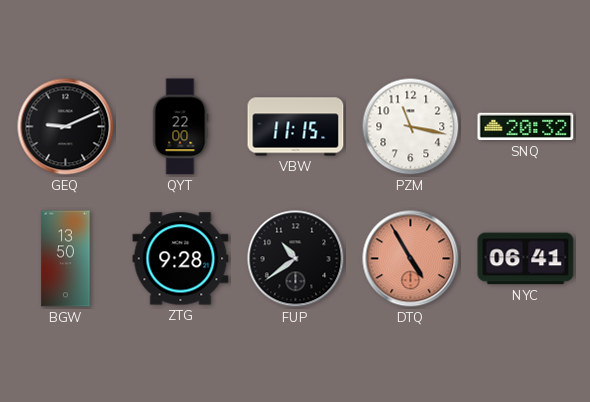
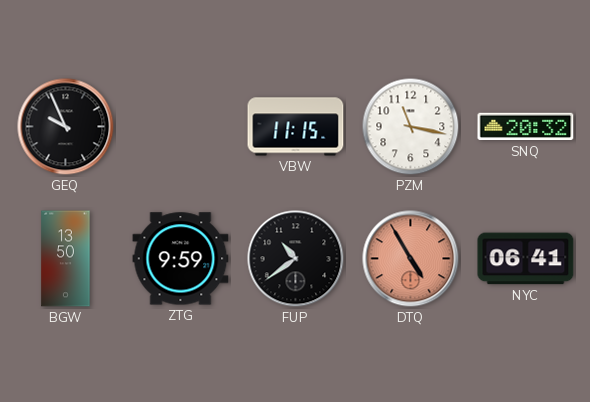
GEQ: 9:11 -> 9:56 (66, 127)
QYT: 22:00 -> none (180, 127)
ZTG: 9:28 -> 9:59 (181, 259)
